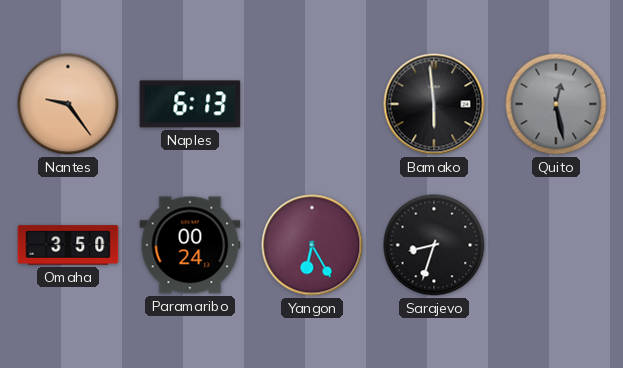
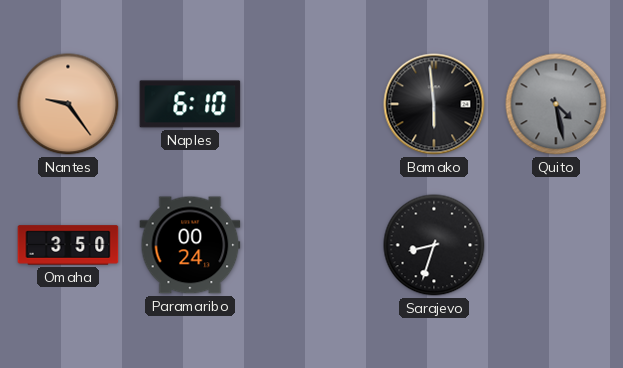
Naples: 6:13 -> 6:10 (190, 104)
Quito: 12:28 -> 4:28 (556, 104)
Yangon: 6:25 -> none (312, 245)
